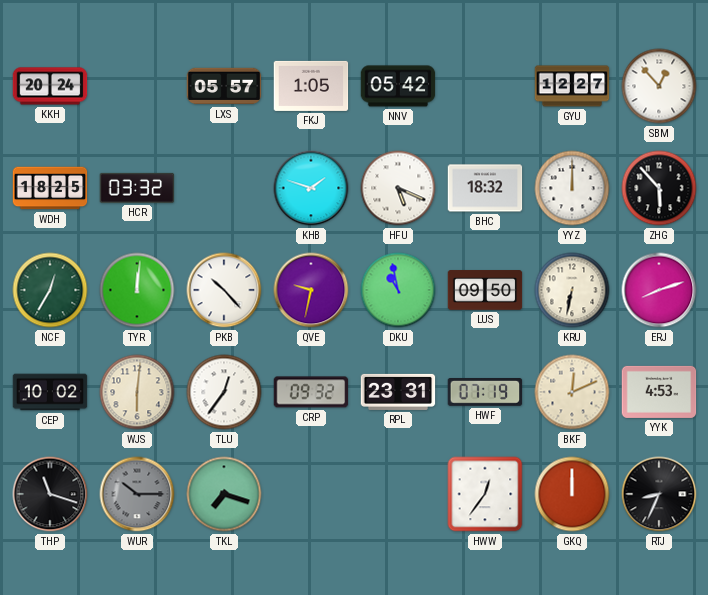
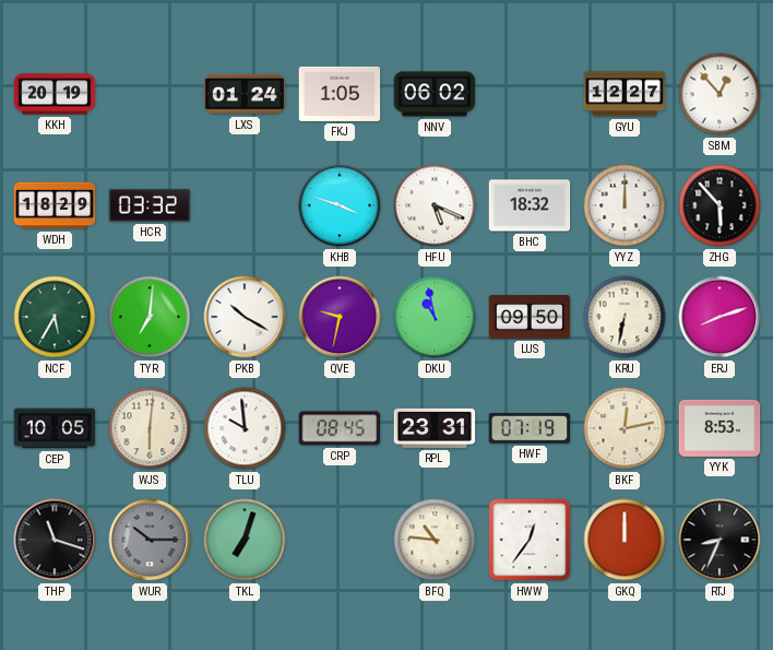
KKH: 20:24 -> 20:19 (55, 94)
LXS: 05:57 -> 01:24 (245, 94)
NNV: 05:42 -> 06:02 (435, 94)
WDH: 18:25 -> 18:29 (55, 205)
KHB: 1:48 -> 3:48 (340, 205)
NCF: 12:35 -> 5:35 (55, 317)
TYR: 12:01 -> 7:01 (150, 317)
PKB: 10:23 -> 10:20 (245, 317)
CEP: 10:02 -> 10:05 (55, 428)
TLU: 12:36 -> 9:59 (245, 428)
CRP: 09:32 -> 08:45 (340, 428)
BKF: 12:11 -> 12:13 (625, 428)
YYK: 4:53 -> 8:53 (720, 428)
TKL: 7:18 -> 7:03 (245, 540)
BFQ: none -> 10:46 (435, 540)
